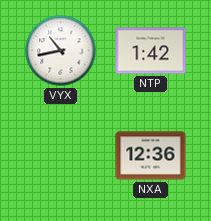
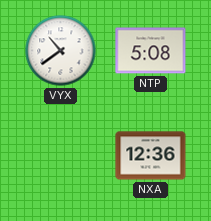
VYX: 10:43 -> 10:39 (61, 51)
NTP: 1:42 -> 5:08 (151, 51)
